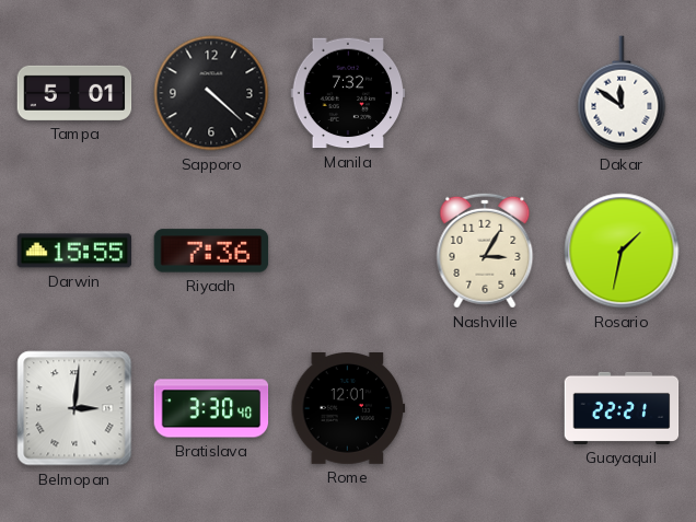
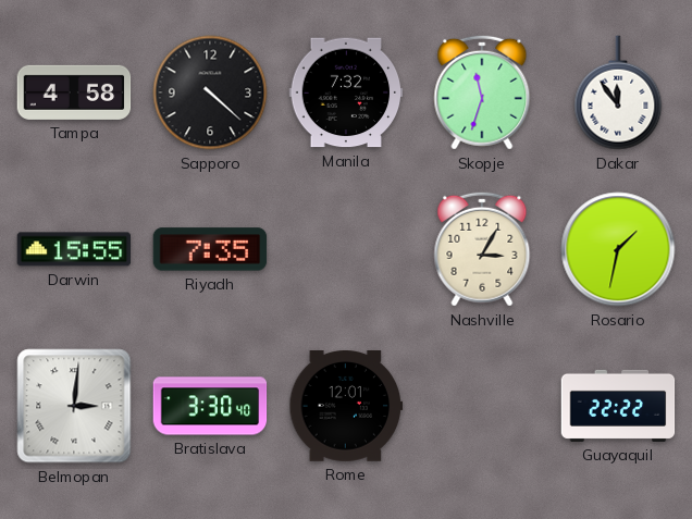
Tampa: 5:01 -> 4:58 (74, 92)
Skopje: none -> 11:33 (482, 92)
Dakar: 11:51 -> 11:54 (618, 92)
Riyadh: 7:36 -> 7:35 (210, 249)
Guayaquil: 22:21 -> 22:22 (618, 406)
